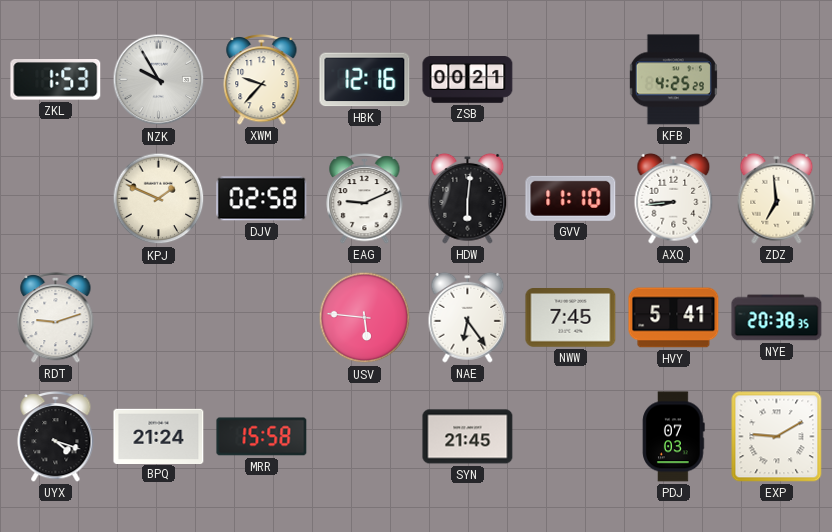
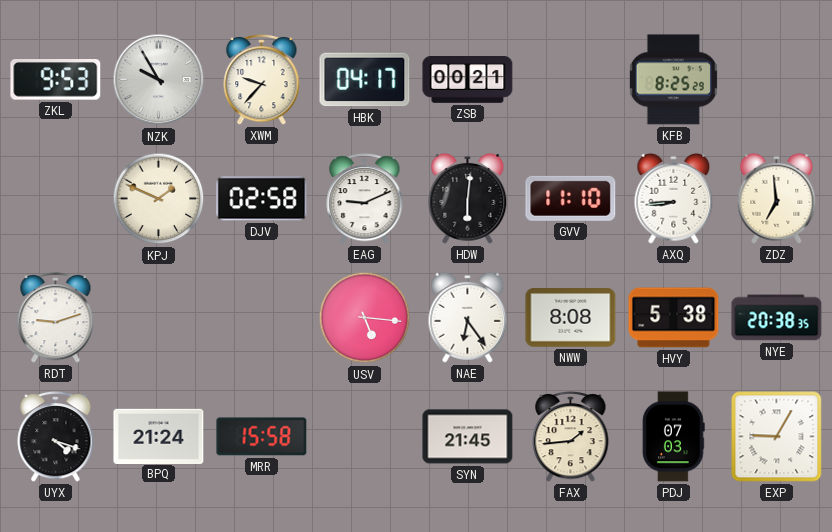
ZKL: 1:53 -> 9:53 (56, 80)
HBK: 12:16 -> 04:17 (365, 80)
KFB: 4:25 -> 8:25 (673, 80)
USV: 5:46 -> 5:16 (365, 318)
NWW: 7:45 -> 8:08 (571, 318)
HVY: 5:41 -> 5:38 (674, 318)
FAX: none -> 1:44 (571, 436)
EXP: 9:10 -> 9:05 (777, 437)
